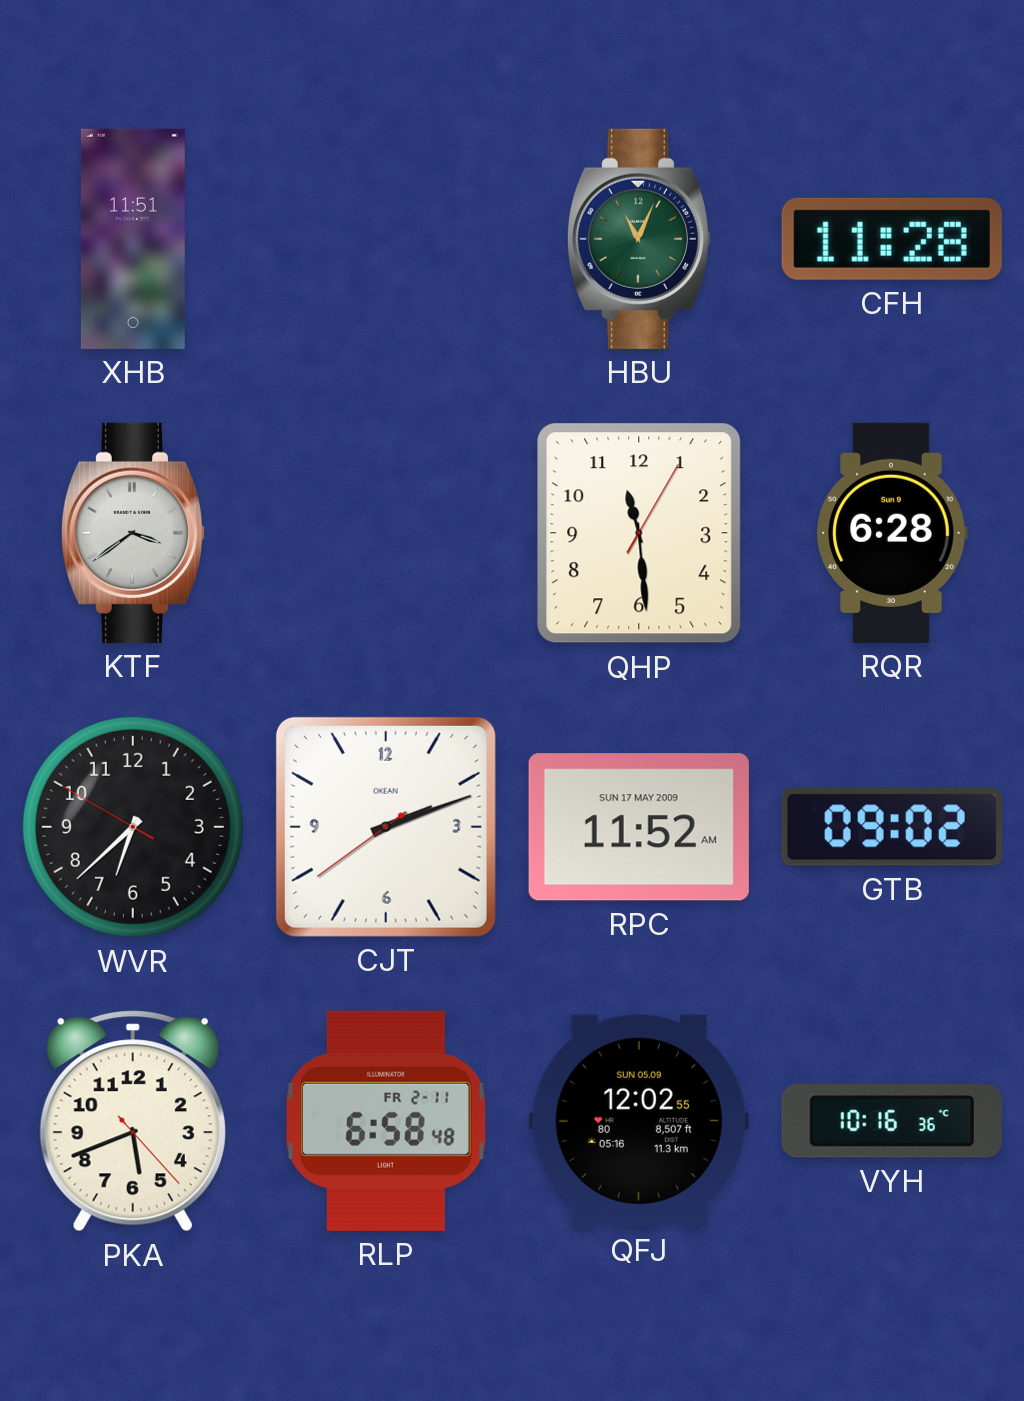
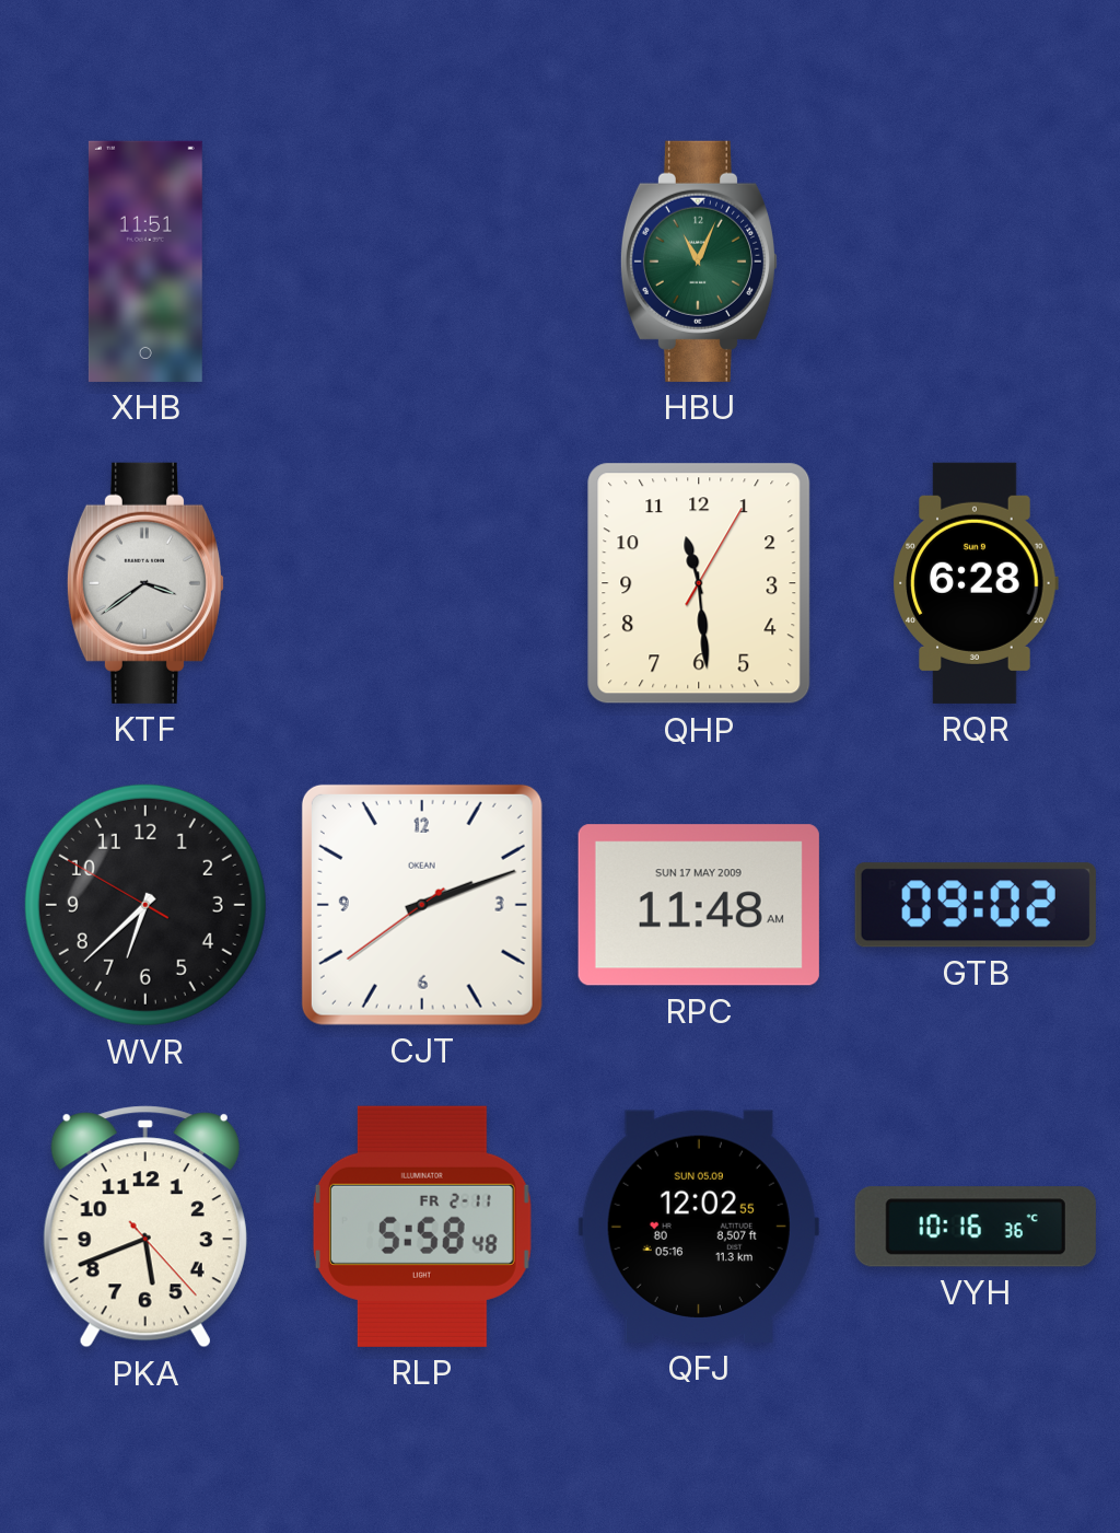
CFH: 11:28 -> none (892, 239)
RPC: 11:52 -> 11:48 (699, 905)
RLP: 6:58 -> 5:58 (422, 1227)
